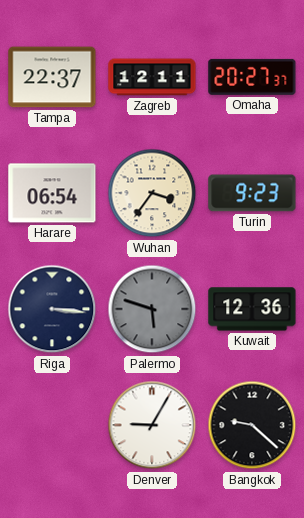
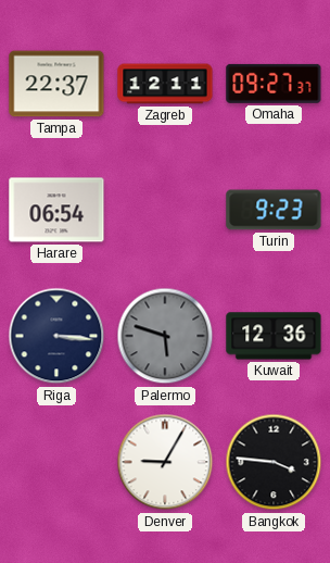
Omaha: 20:27 -> 09:27 (274, 84)
Wuhan: 3:36 -> none (152, 193)
Bangkok: 9:22 -> 3:46 (274, 462)
